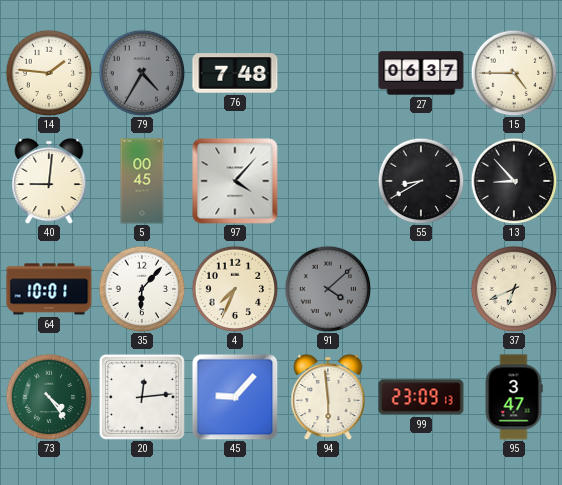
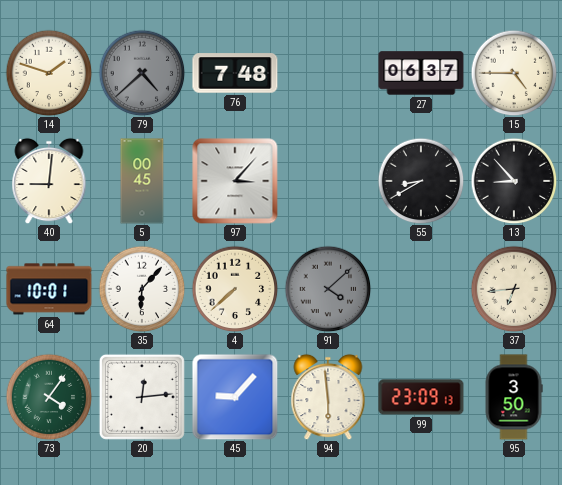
14: 1:46 -> 1:48 (49, 73)
79: 4:35 -> 4:38 (142, 73)
97: 4:07 -> 3:07 (235, 181)
4: 7:34 -> 7:38 (235, 289)
37: 6:41 -> 6:44 (514, 289)
73: 4:24 -> 4:06 (49, 397)
95: 3:47 -> 3:50 (514, 397)
